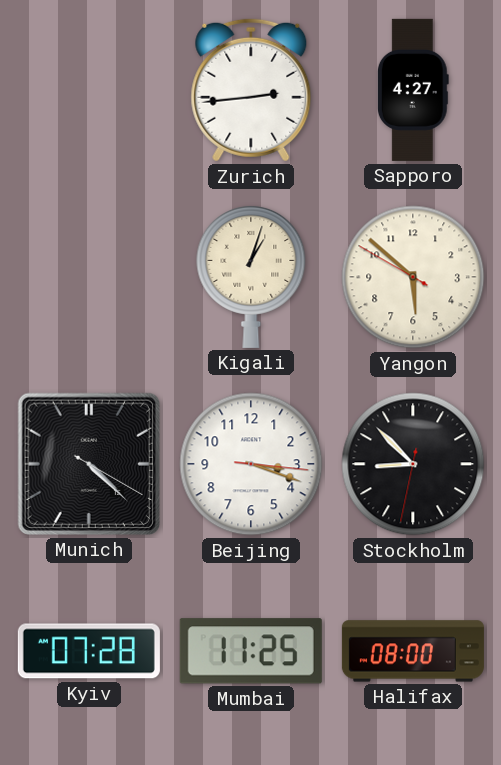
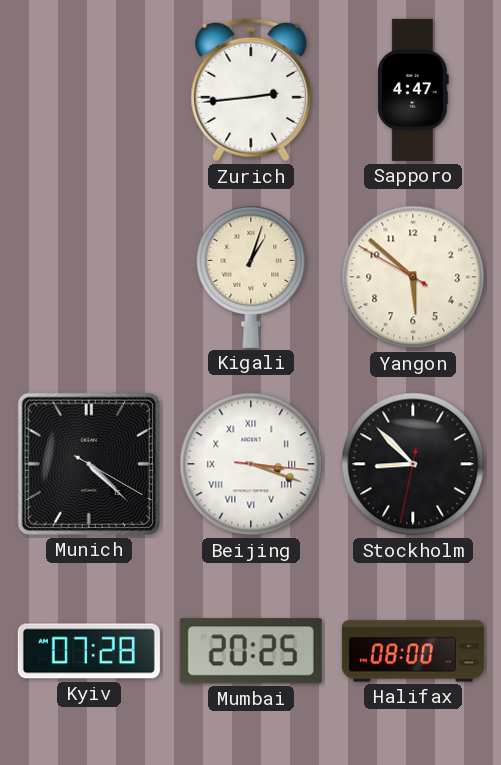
Sapporo: 4:27 -> 4:47 (413, 90)
Beijing numerals: Arabic -> Roman (251, 464)
Mumbai: 11:25 -> 20:25 (251, 651)
